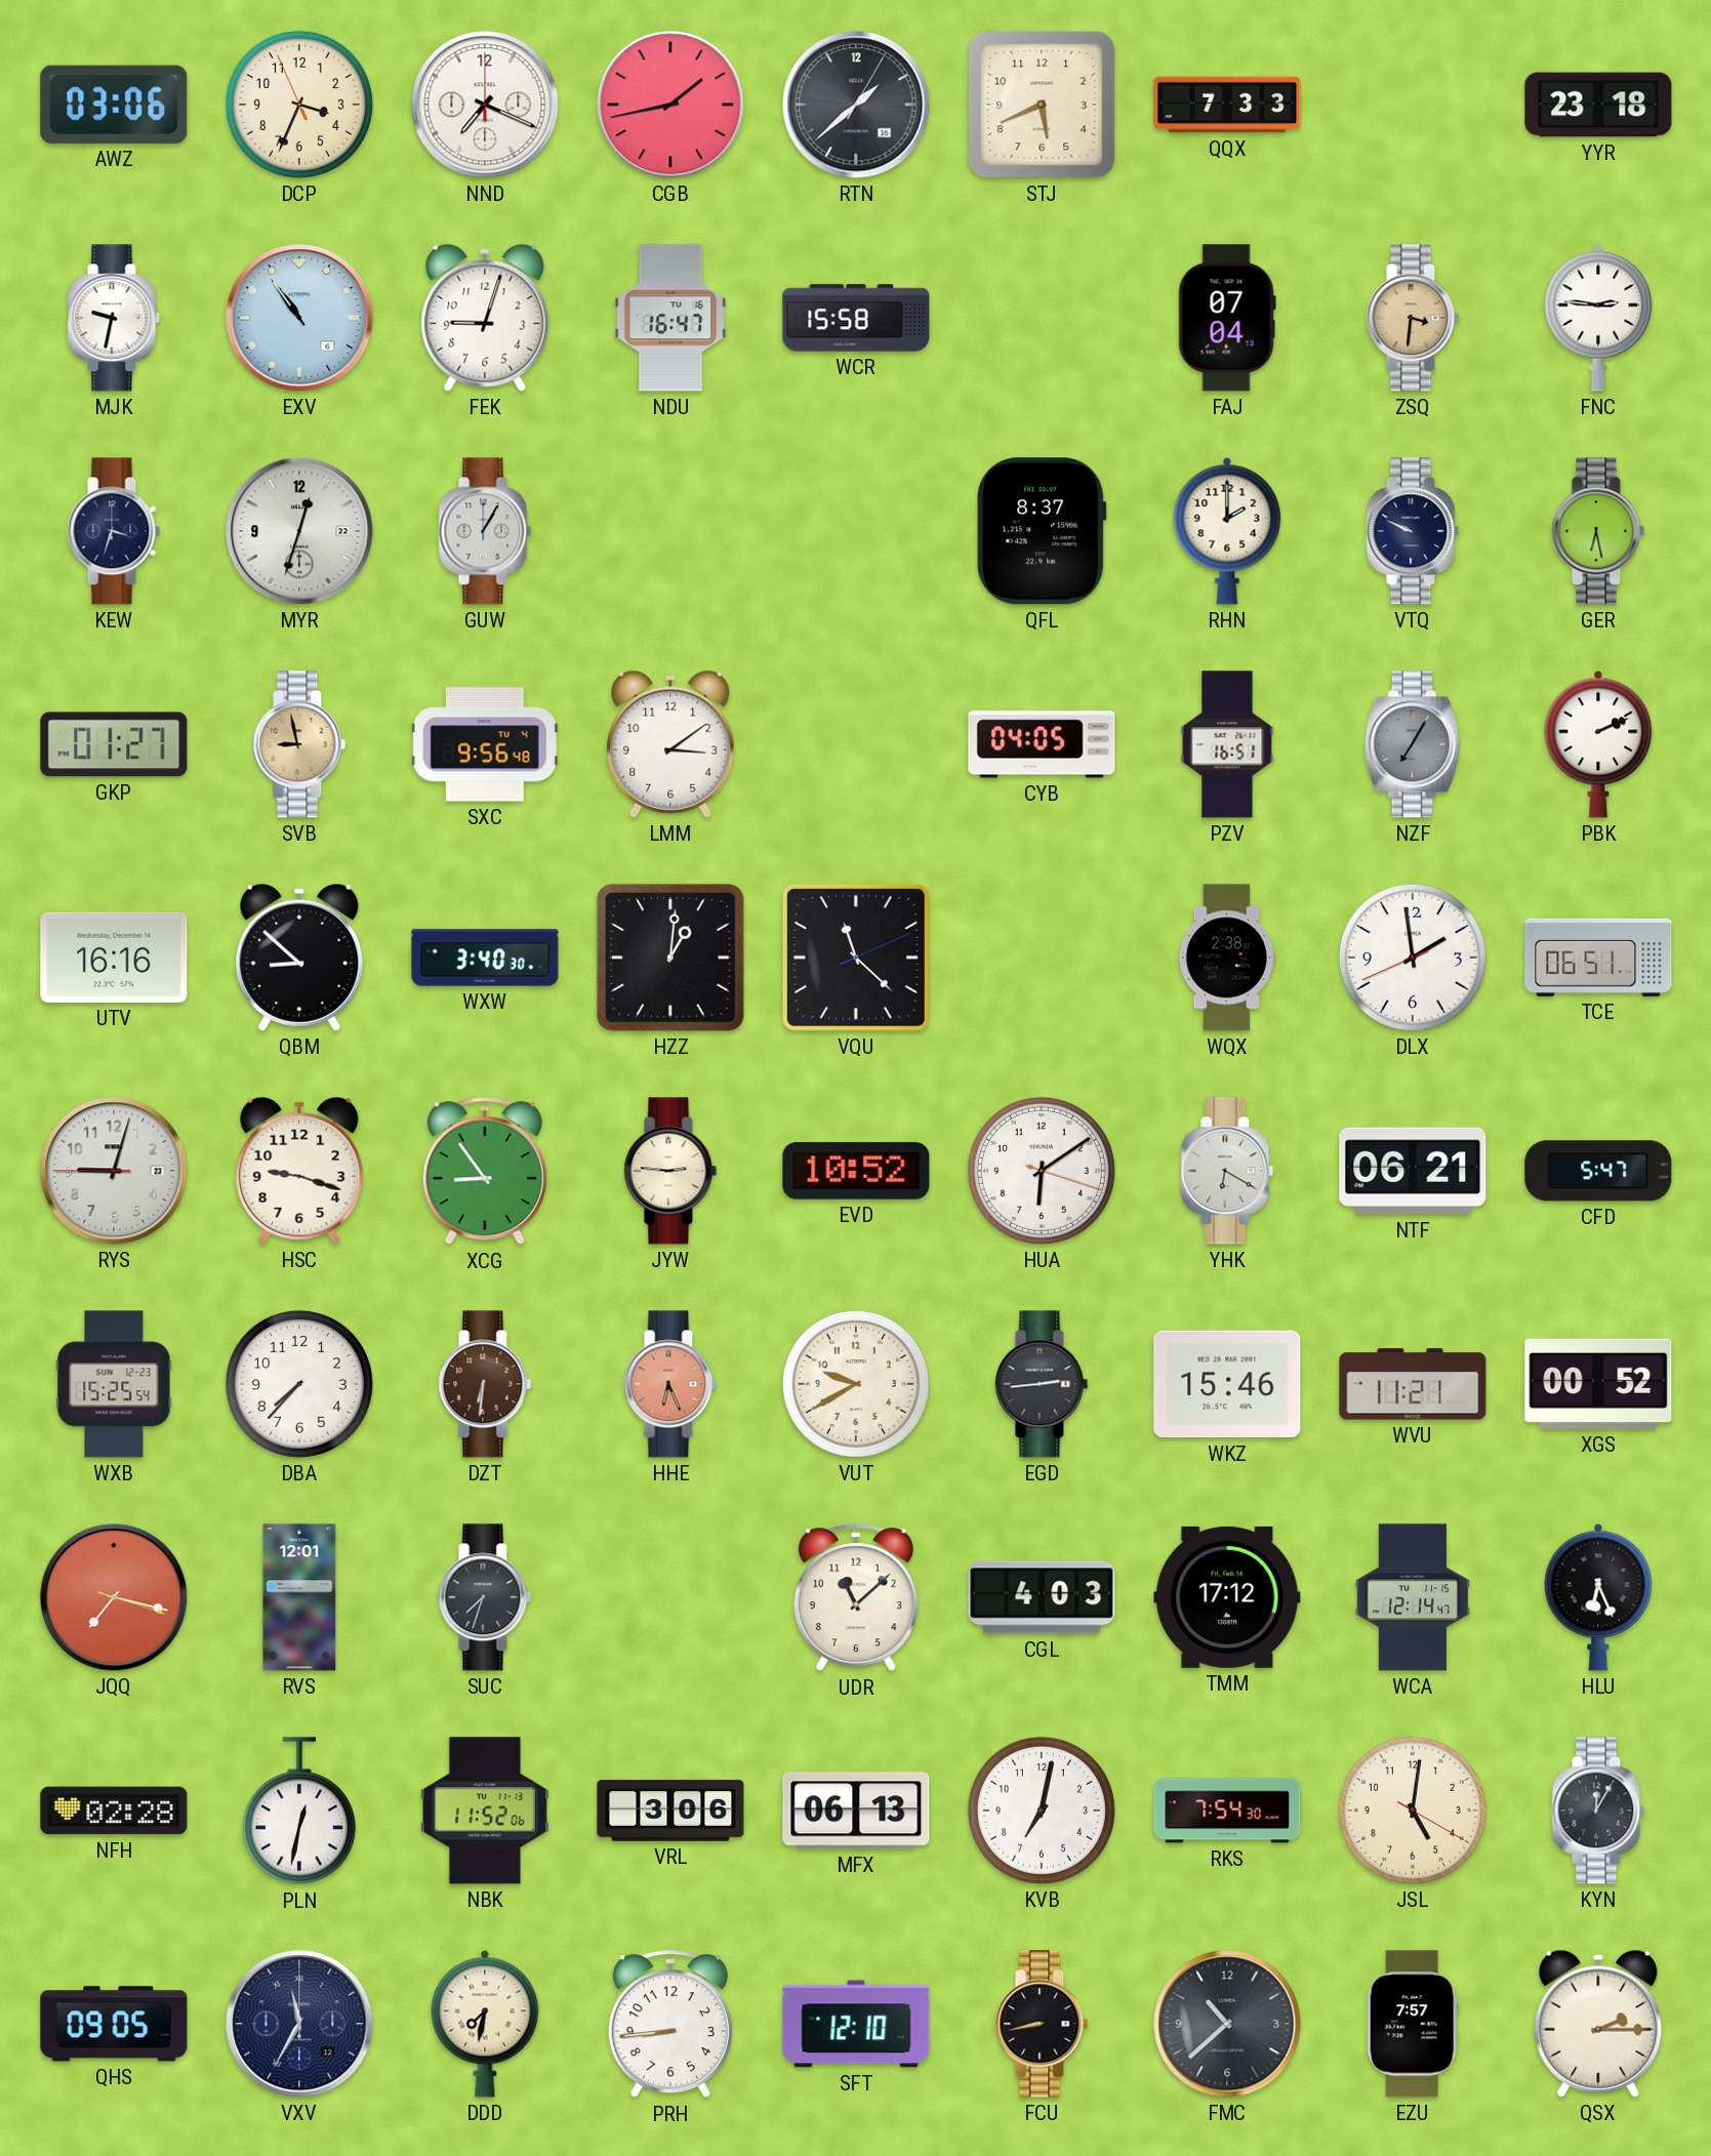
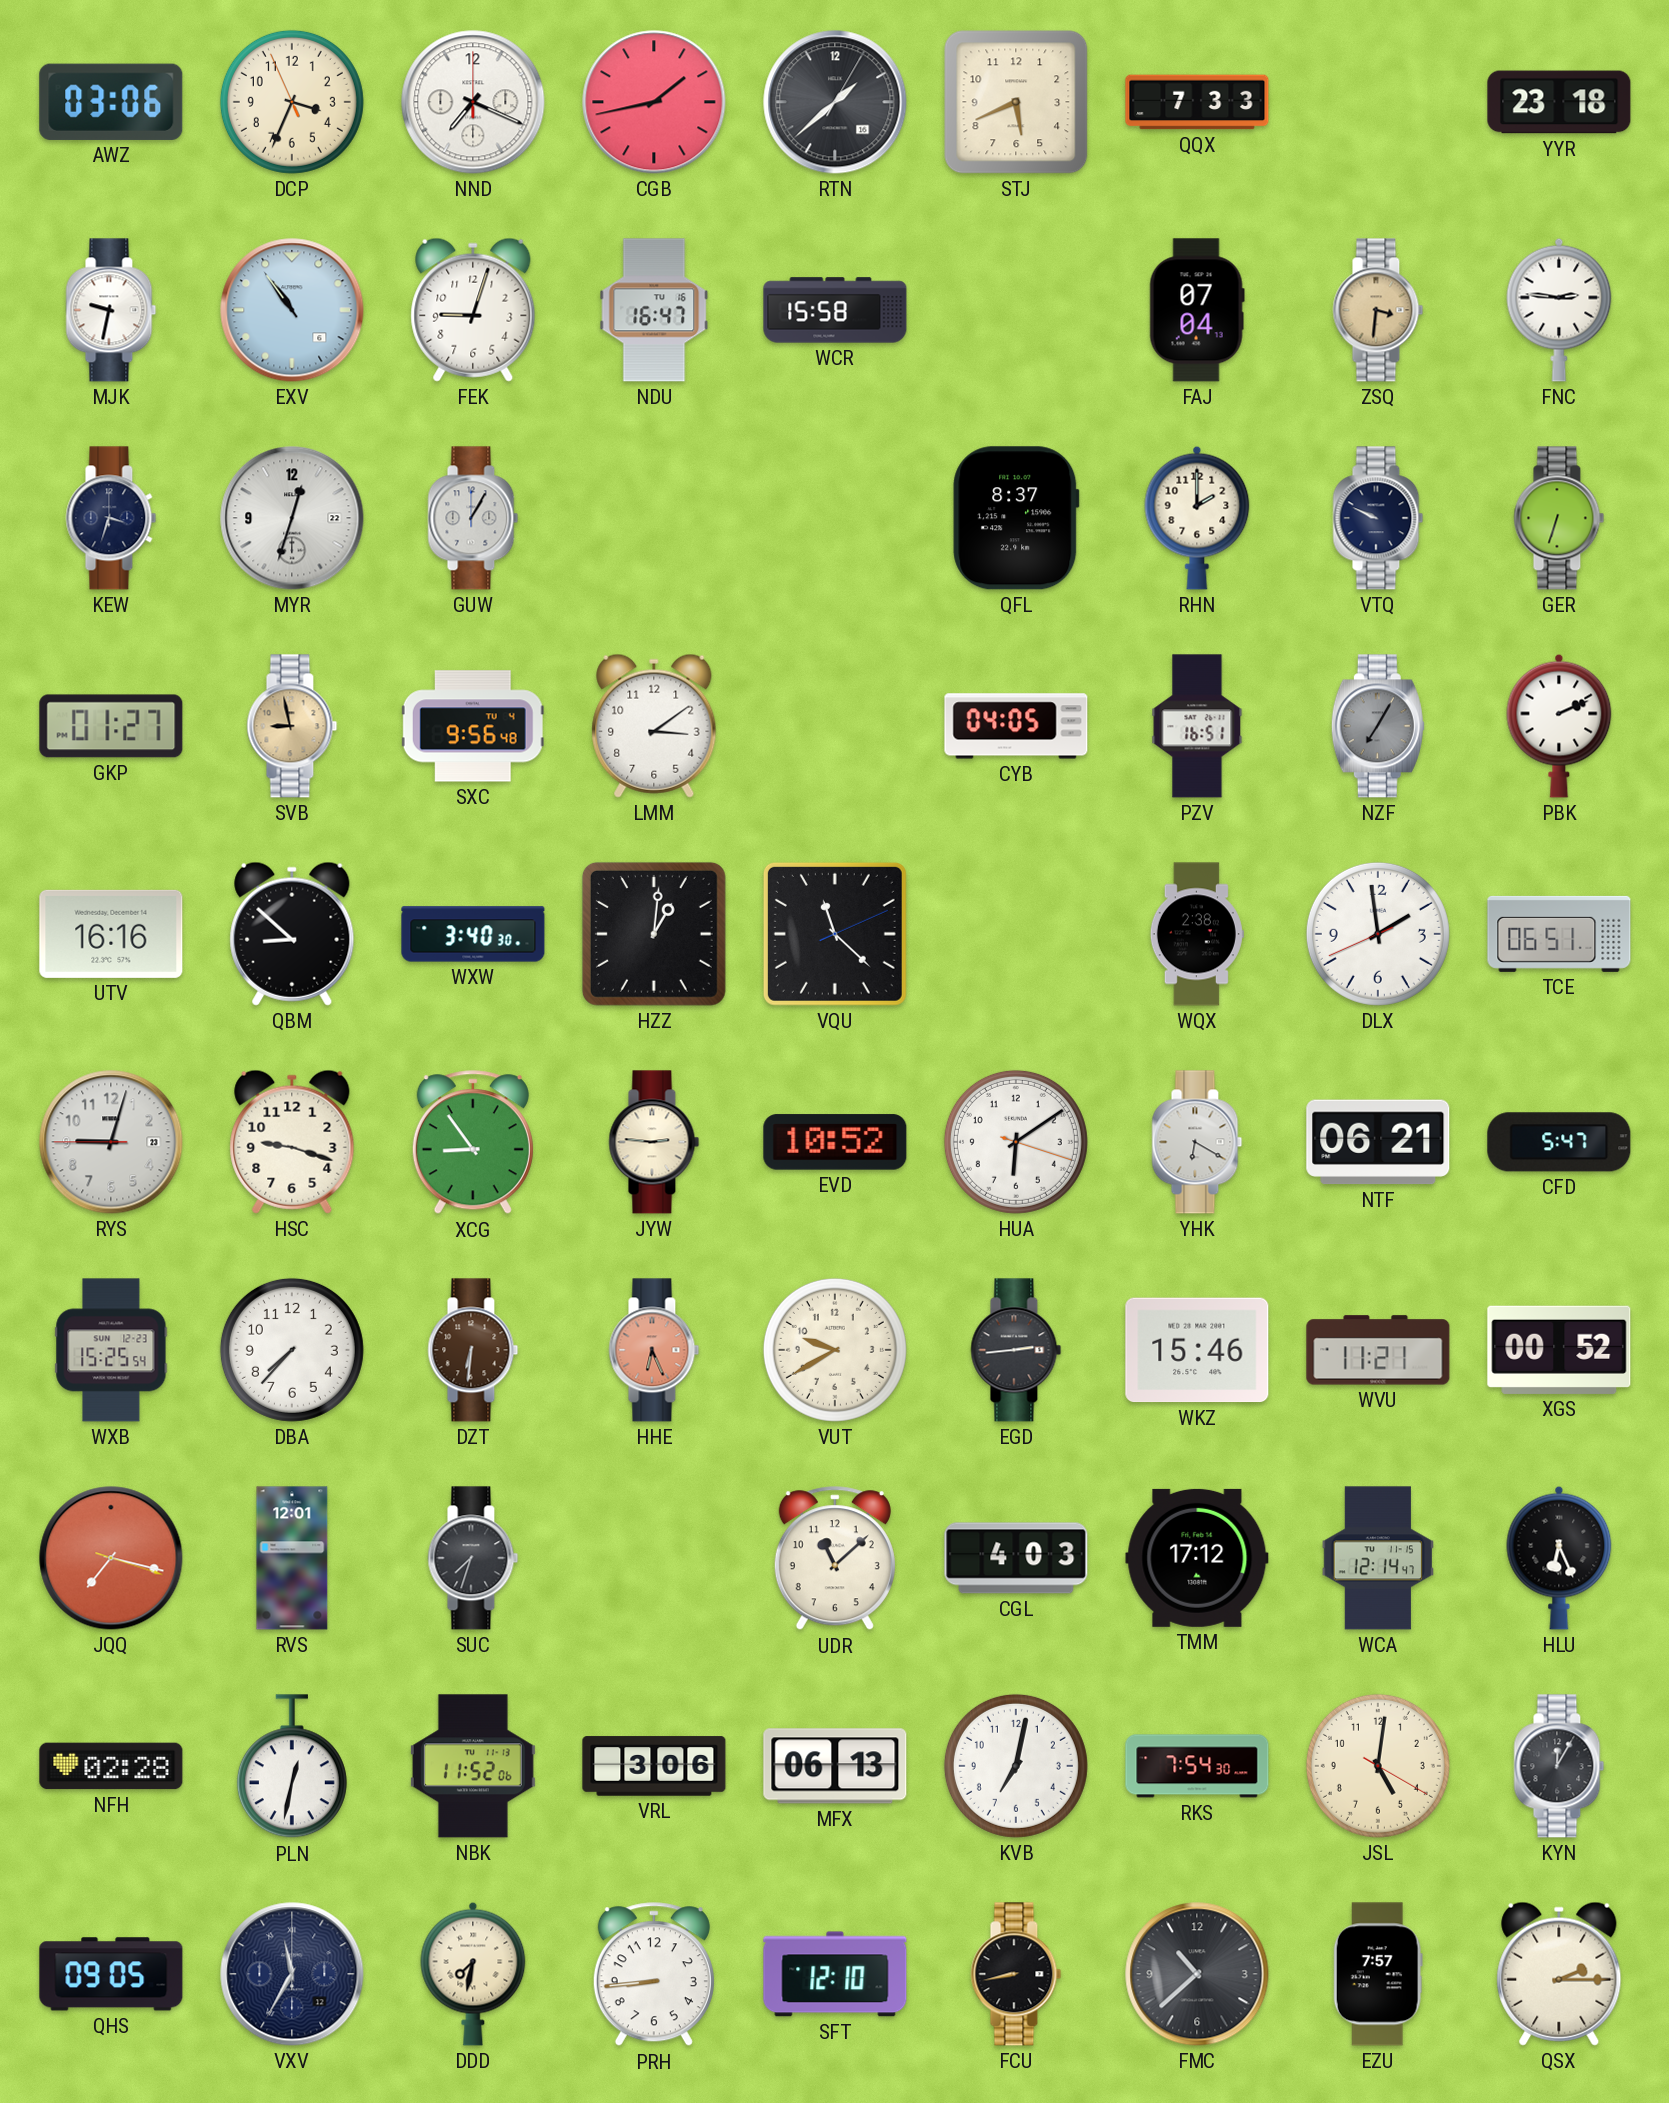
GER: 6:28 -> 6:33 (1559, 518)
